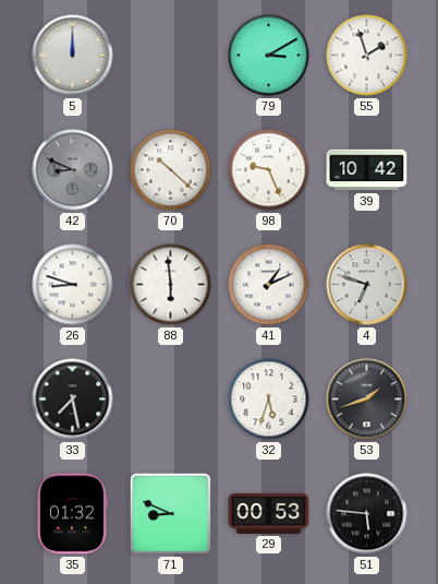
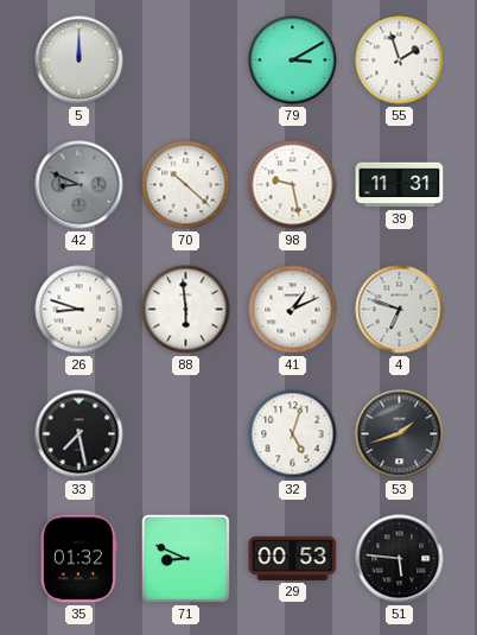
98: 9:26 -> 9:28 (293, 185)
39: 10:42 -> 11:31 (400, 185)
32: 5:33 -> 5:03 (293, 434)
